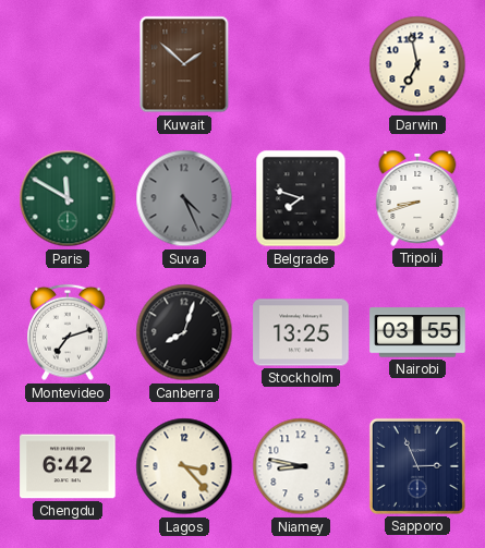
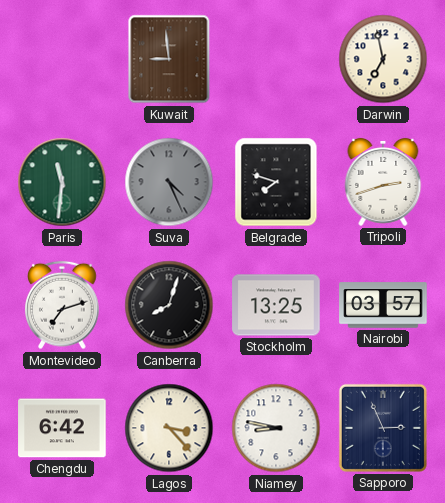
Kuwait: 1:52 -> 8:59 (169, 59)
Paris: 11:50 -> 11:31 (62, 182)
Tripoli: 8:42 -> 2:42 (383, 182)
Nairobi: 03:55 -> 03:57 (383, 305)
